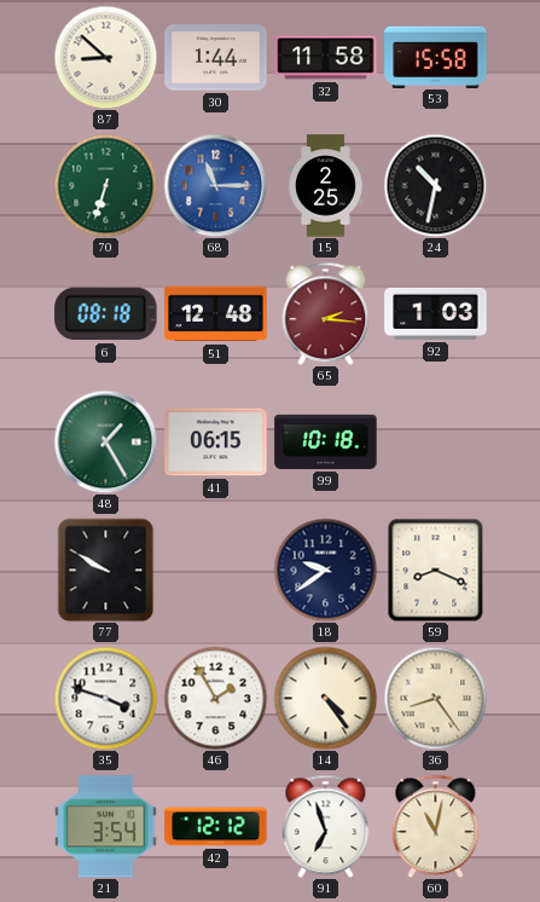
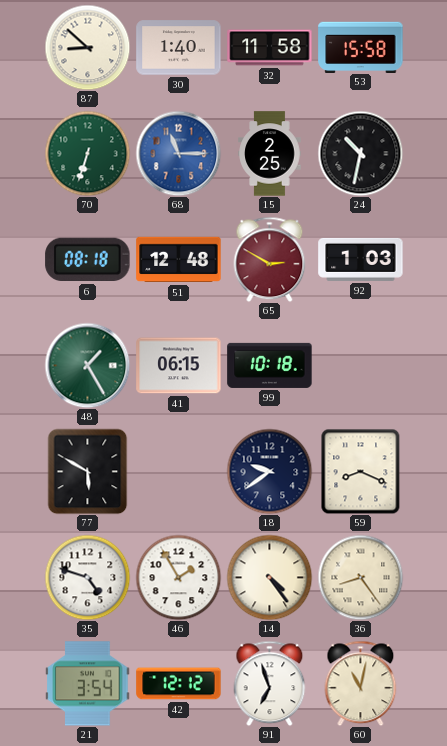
30: 1:44 -> 1:40 (179, 48)
65: 2:16 -> 2:50 (270, 259)
77: 9:50 -> 5:50 (88, 471)
35: 3:48 -> 4:48 (87, 577)
